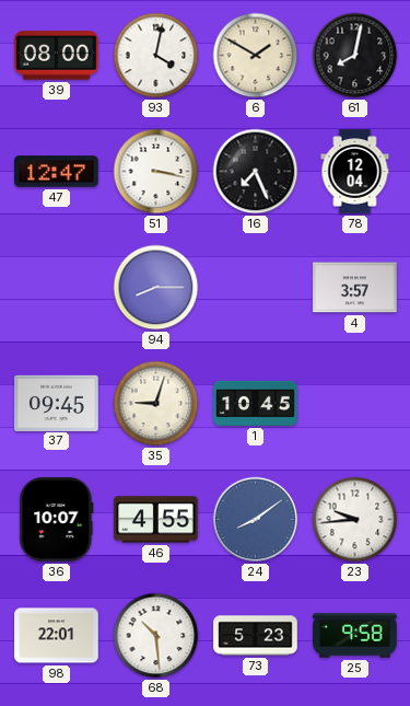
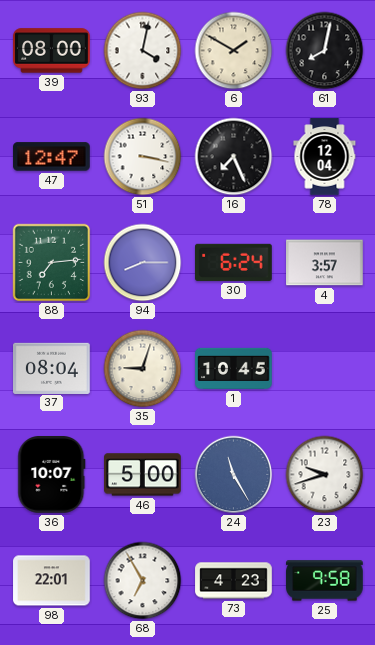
88: none -> 7:14 (52, 263)
30: none -> 6:24 (234, 262)
37: 09:45 -> 08:04 (52, 368)
46: 4:55 -> 5:00 (143, 475)
24: 8:09 -> 11:25 (234, 475)
23: 9:44 -> 9:42 (325, 475)
68: 10:29 -> 6:55 (143, 581)
73: 5:23 -> 4:23 (234, 581)
